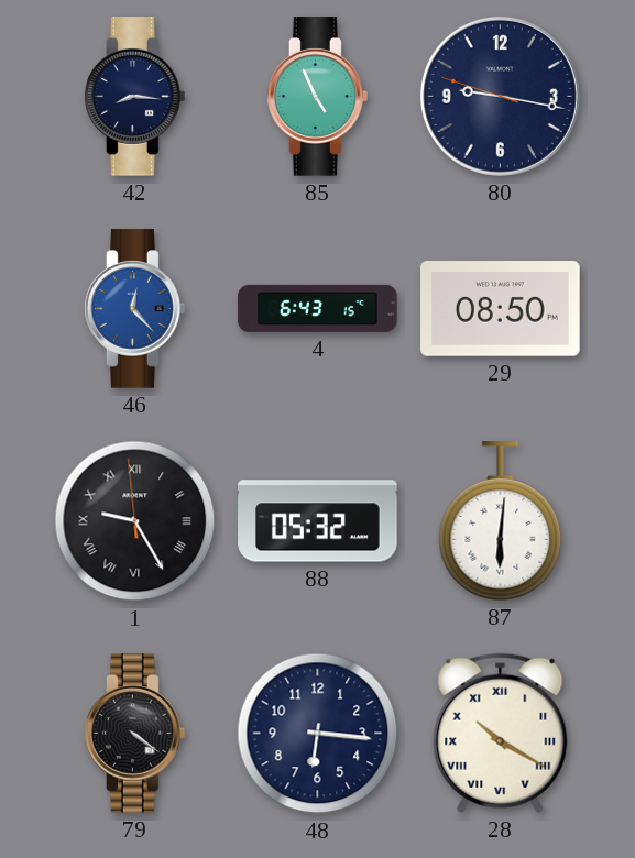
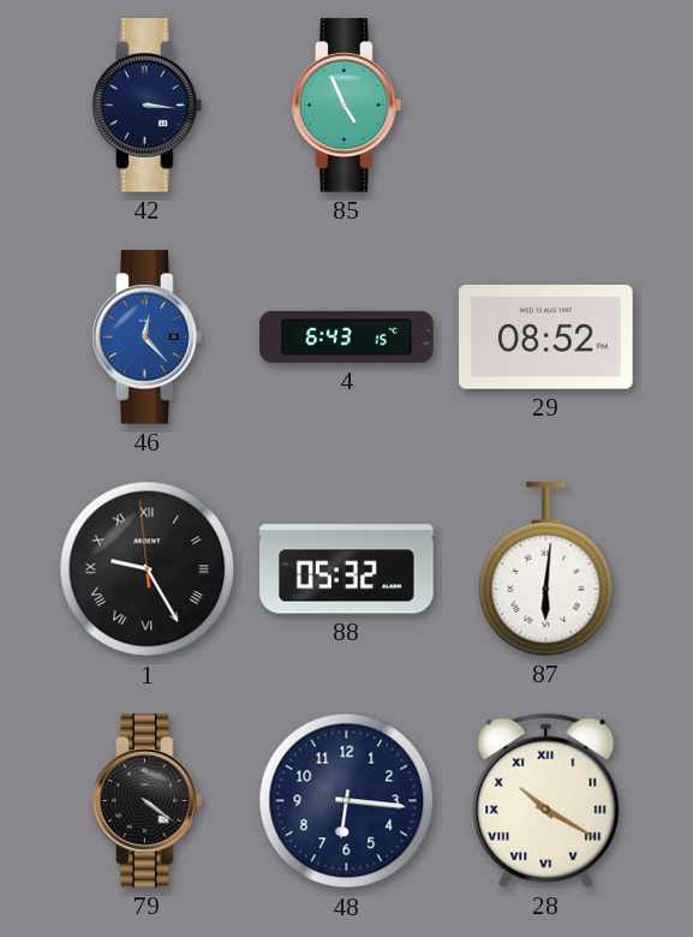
42: 8:16 -> 3:16 (148, 106)
80: 9:16 -> none (500, 96)
29: 08:50 -> 08:52 (546, 338)
